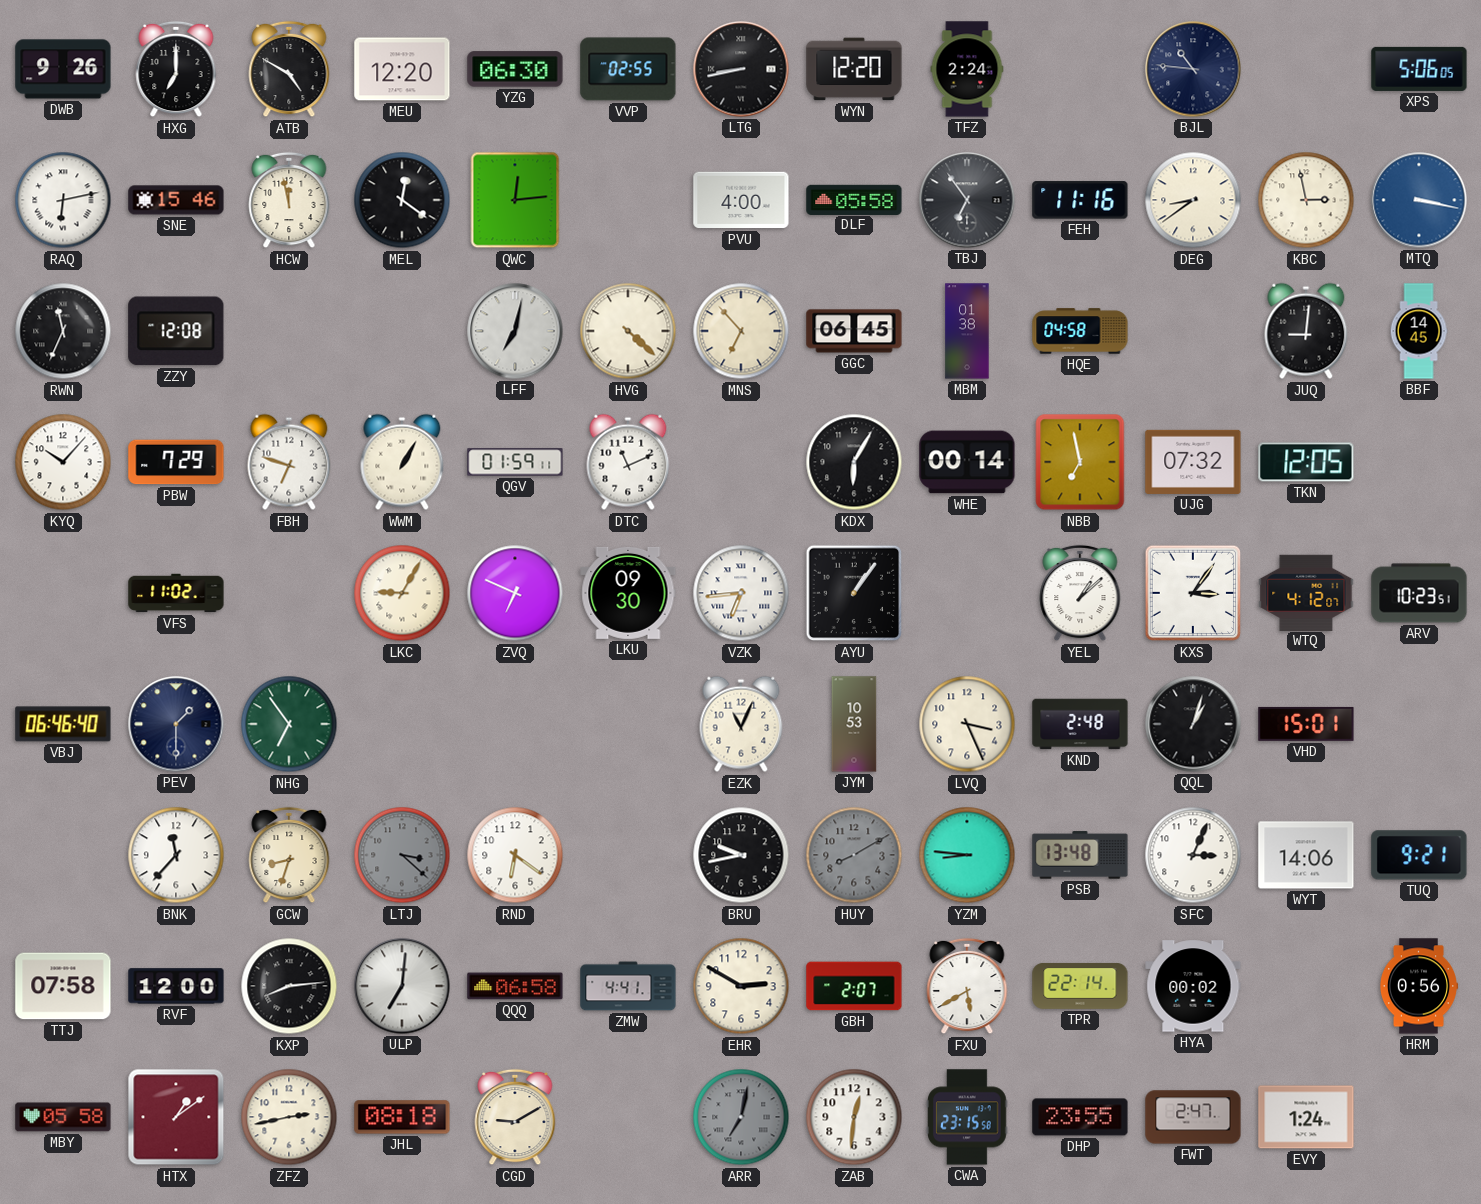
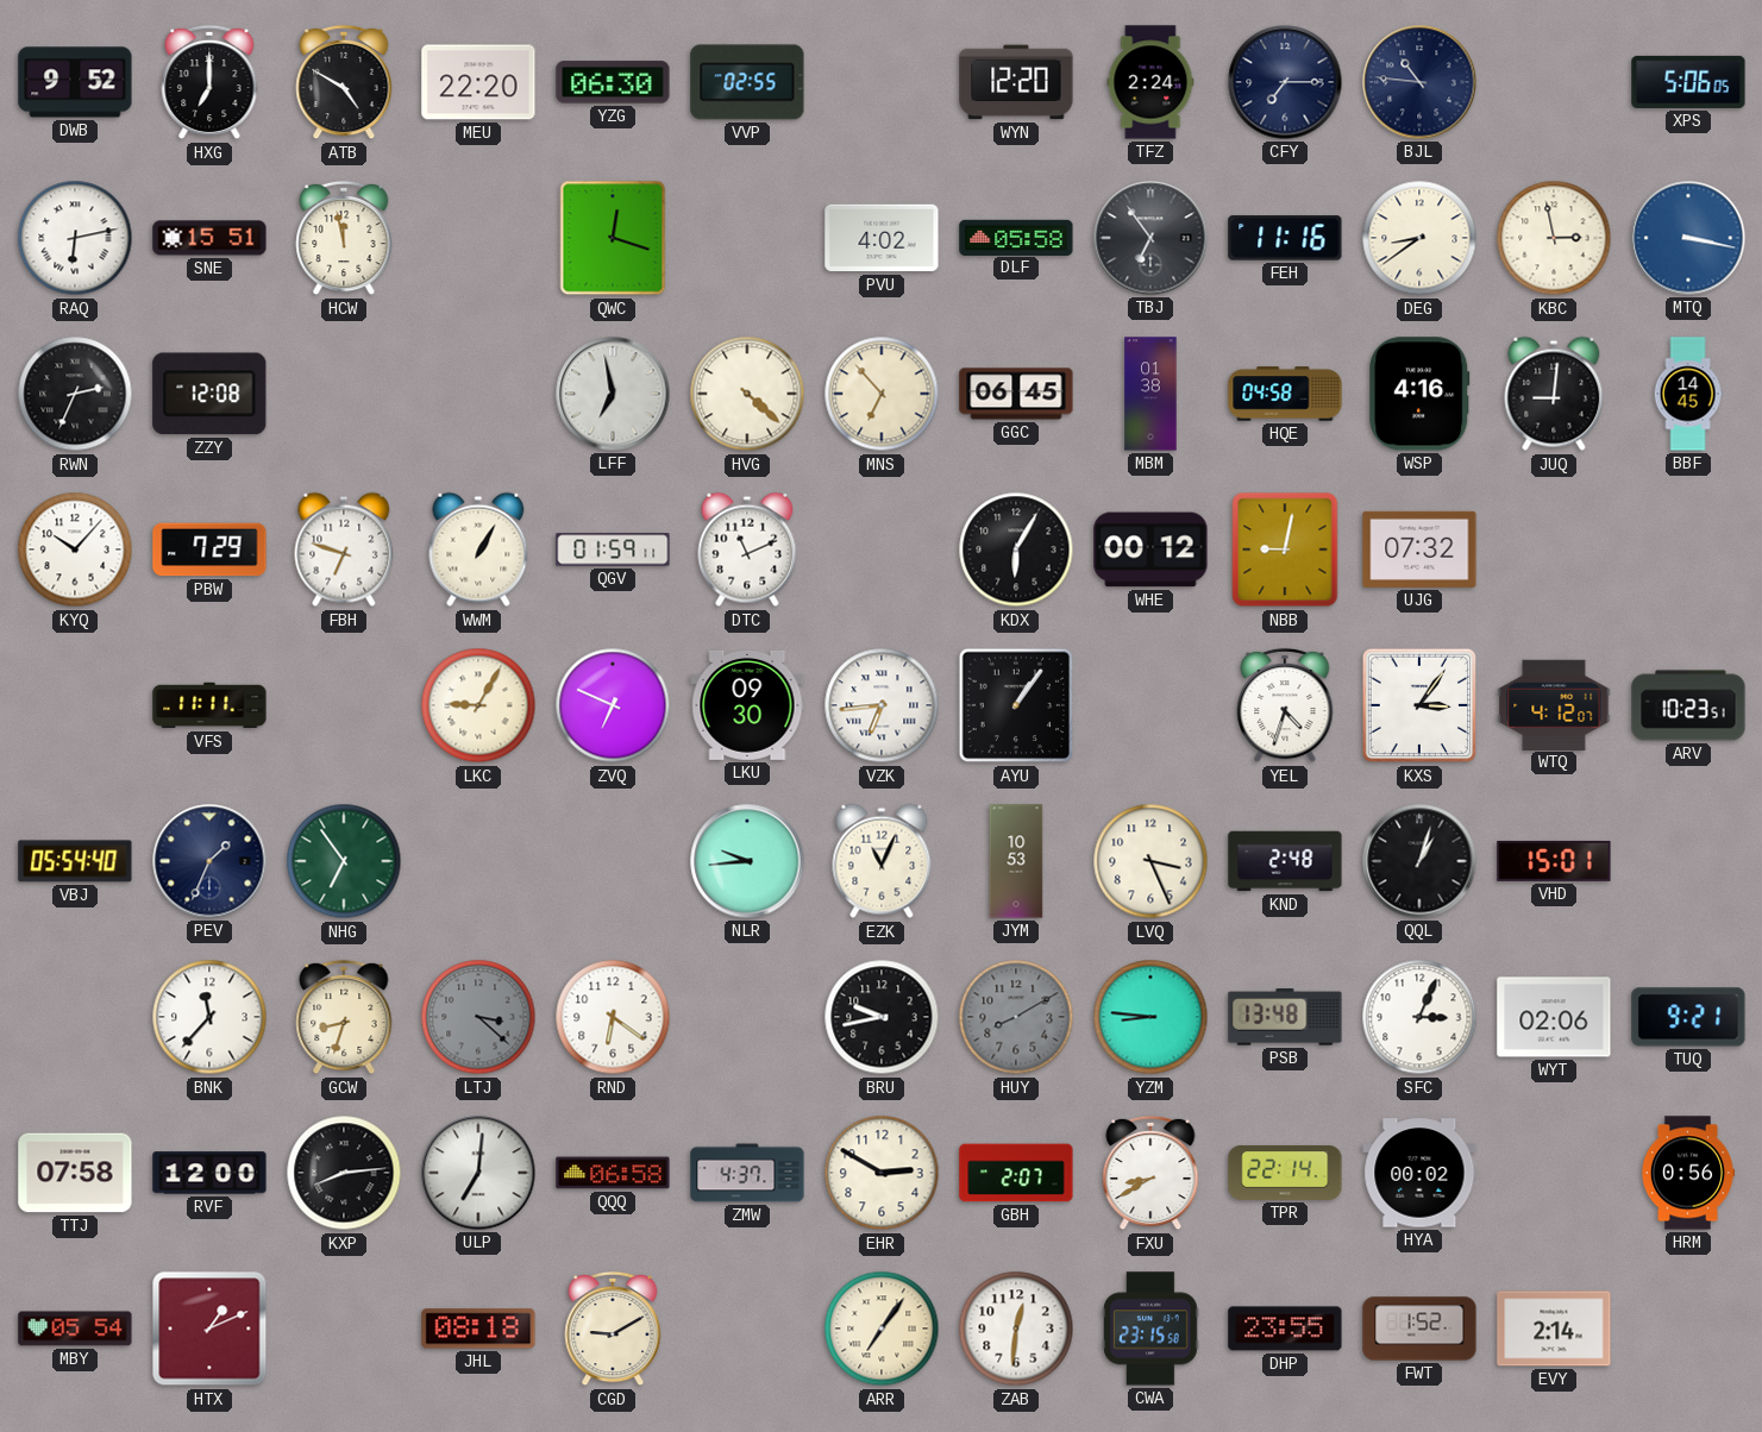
DWB: 9:26 -> 9:52 (75, 82)
MEU: 12:20 -> 22:20 (478, 82)
LTG: 8:43 -> none (741, 69)
CFY: none -> 7:15 (1285, 82)
SNE: 15:46 -> 15:51 (209, 238)
MEL: 12:21 -> none (402, 200)
QWC: 12:14 -> 12:18 (613, 238)
PVU: 4:00 -> 4:02 (882, 238)
RWN: 11:34 -> 2:34 (75, 394)
LFF: 7:02 -> 6:58 (613, 394)
WSP: none -> 4:16 (1419, 394)
WHE: 00:14 -> 00:12 (1150, 549)
NBB: 6:58 -> 9:02 (1285, 549)
TKN: 12:05 -> none (1306, 462)
VFS: 11:02 -> 11:11 (209, 705)
YEL: 1:08 -> 4:33 (1285, 705)
VBJ: 06:46 -> 05:54 (75, 861)
PEV: 1:30 -> 1:34 (209, 861)
NLR: none -> 9:44 (747, 861)
WYT: 14:06 -> 02:06 (1554, 1017)
ZMW: 4:41 -> 4:37 (747, 1173)
FXU: 5:40 -> 8:40 (1150, 1173)
MBY: 05:58 -> 05:54 (75, 1329)
HTX: 1:09 -> 1:11 (209, 1329)
ZFZ: 2:43 -> none (289, 1117)
ARR: 7:02 -> 7:06 (882, 1329)
ARR dial: grey -> cream (882, 1329)
FWT: 2:47 -> 1:52 (1419, 1329)
EVY: 1:24 -> 2:14 (1554, 1329)
